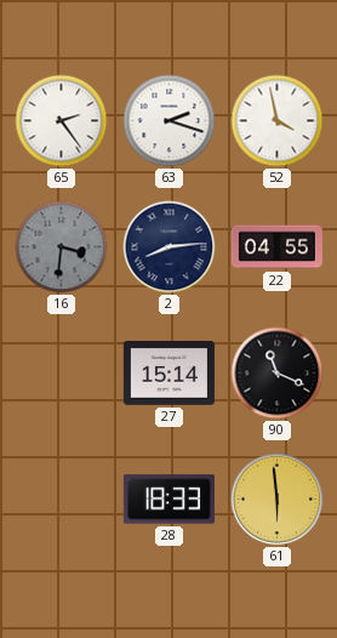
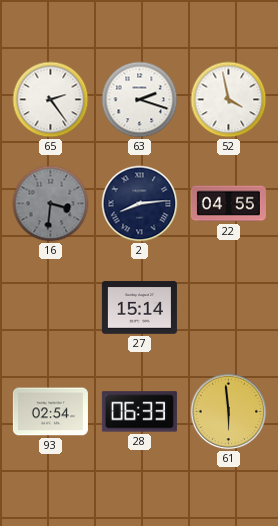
90: 11:19 -> none (278, 374)
93: none -> 02:54 (50, 412)
28: 18:33 -> 06:33 (139, 412)
